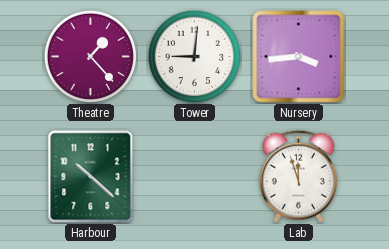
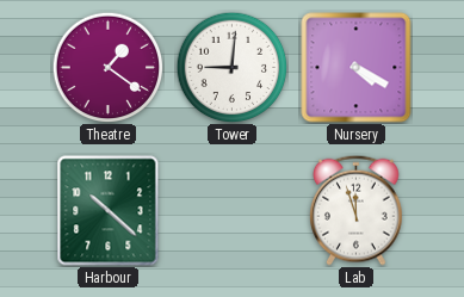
Theatre: 1:23 -> 1:21 (107, 67)
Nursery: 3:44 -> 4:20 (357, 68)
